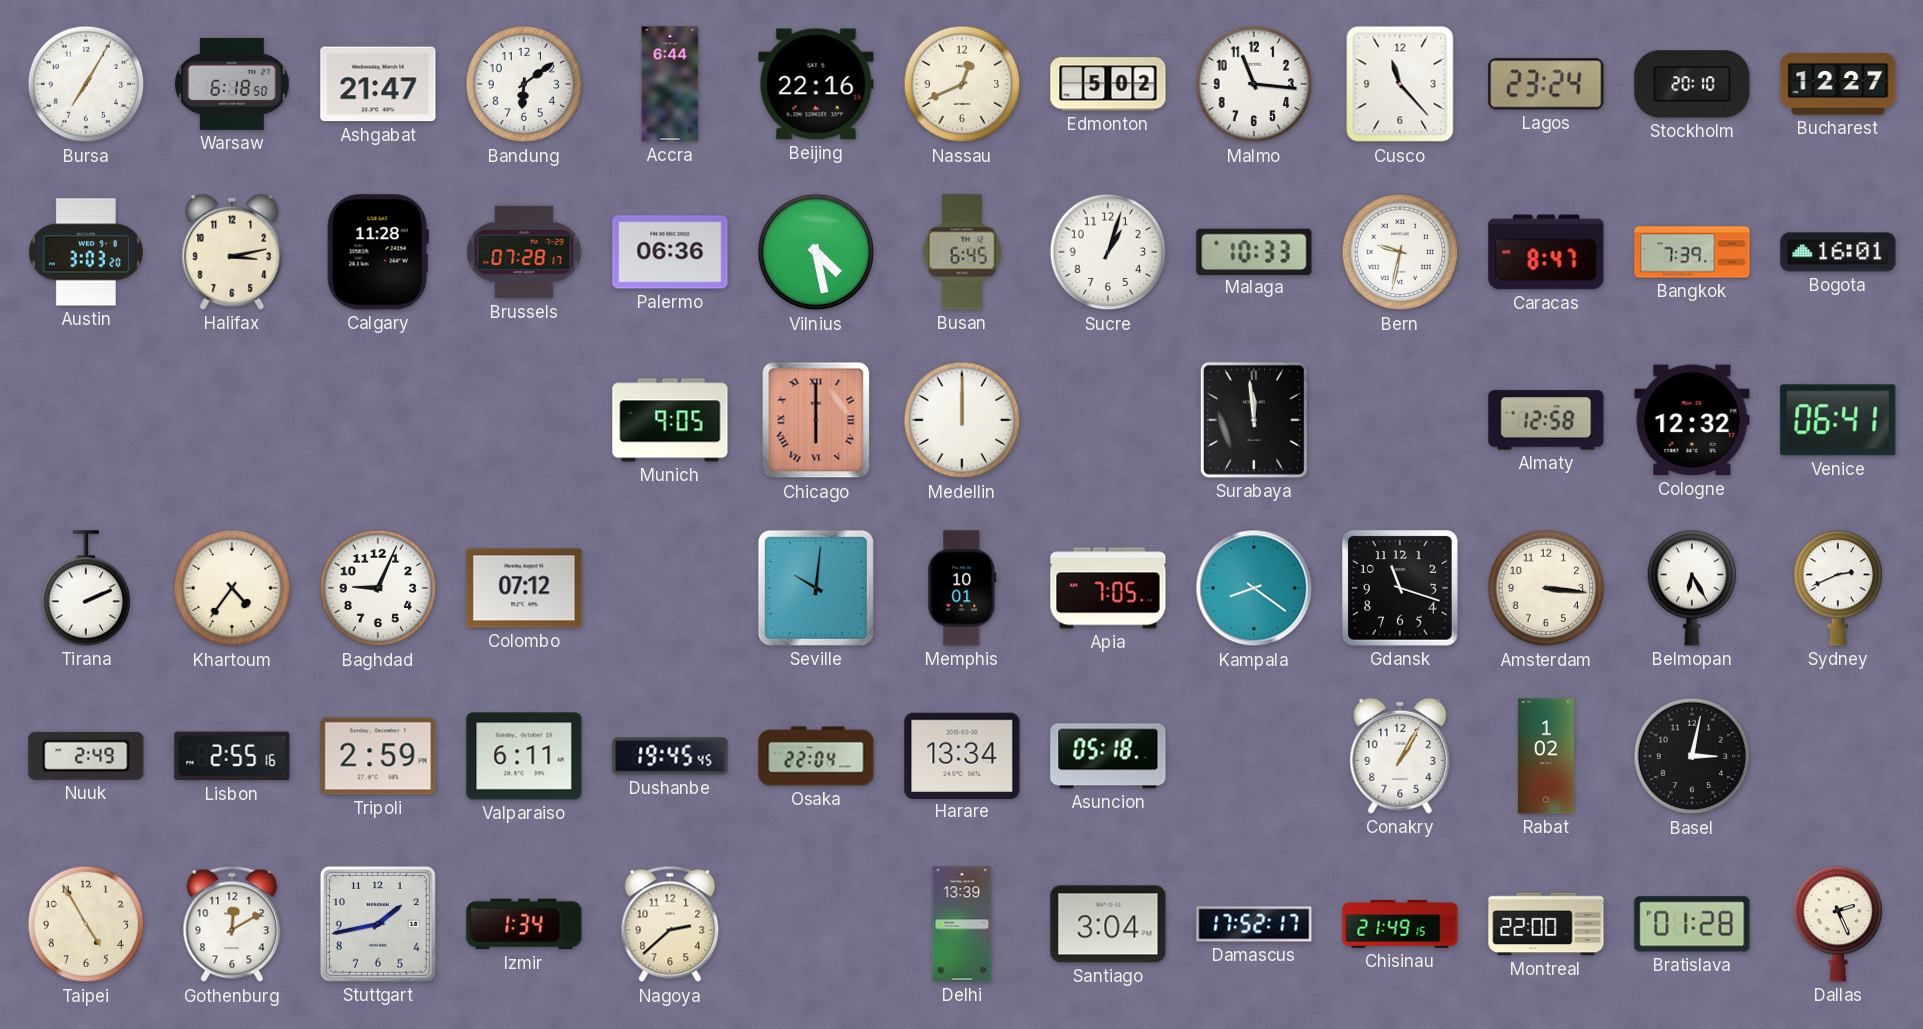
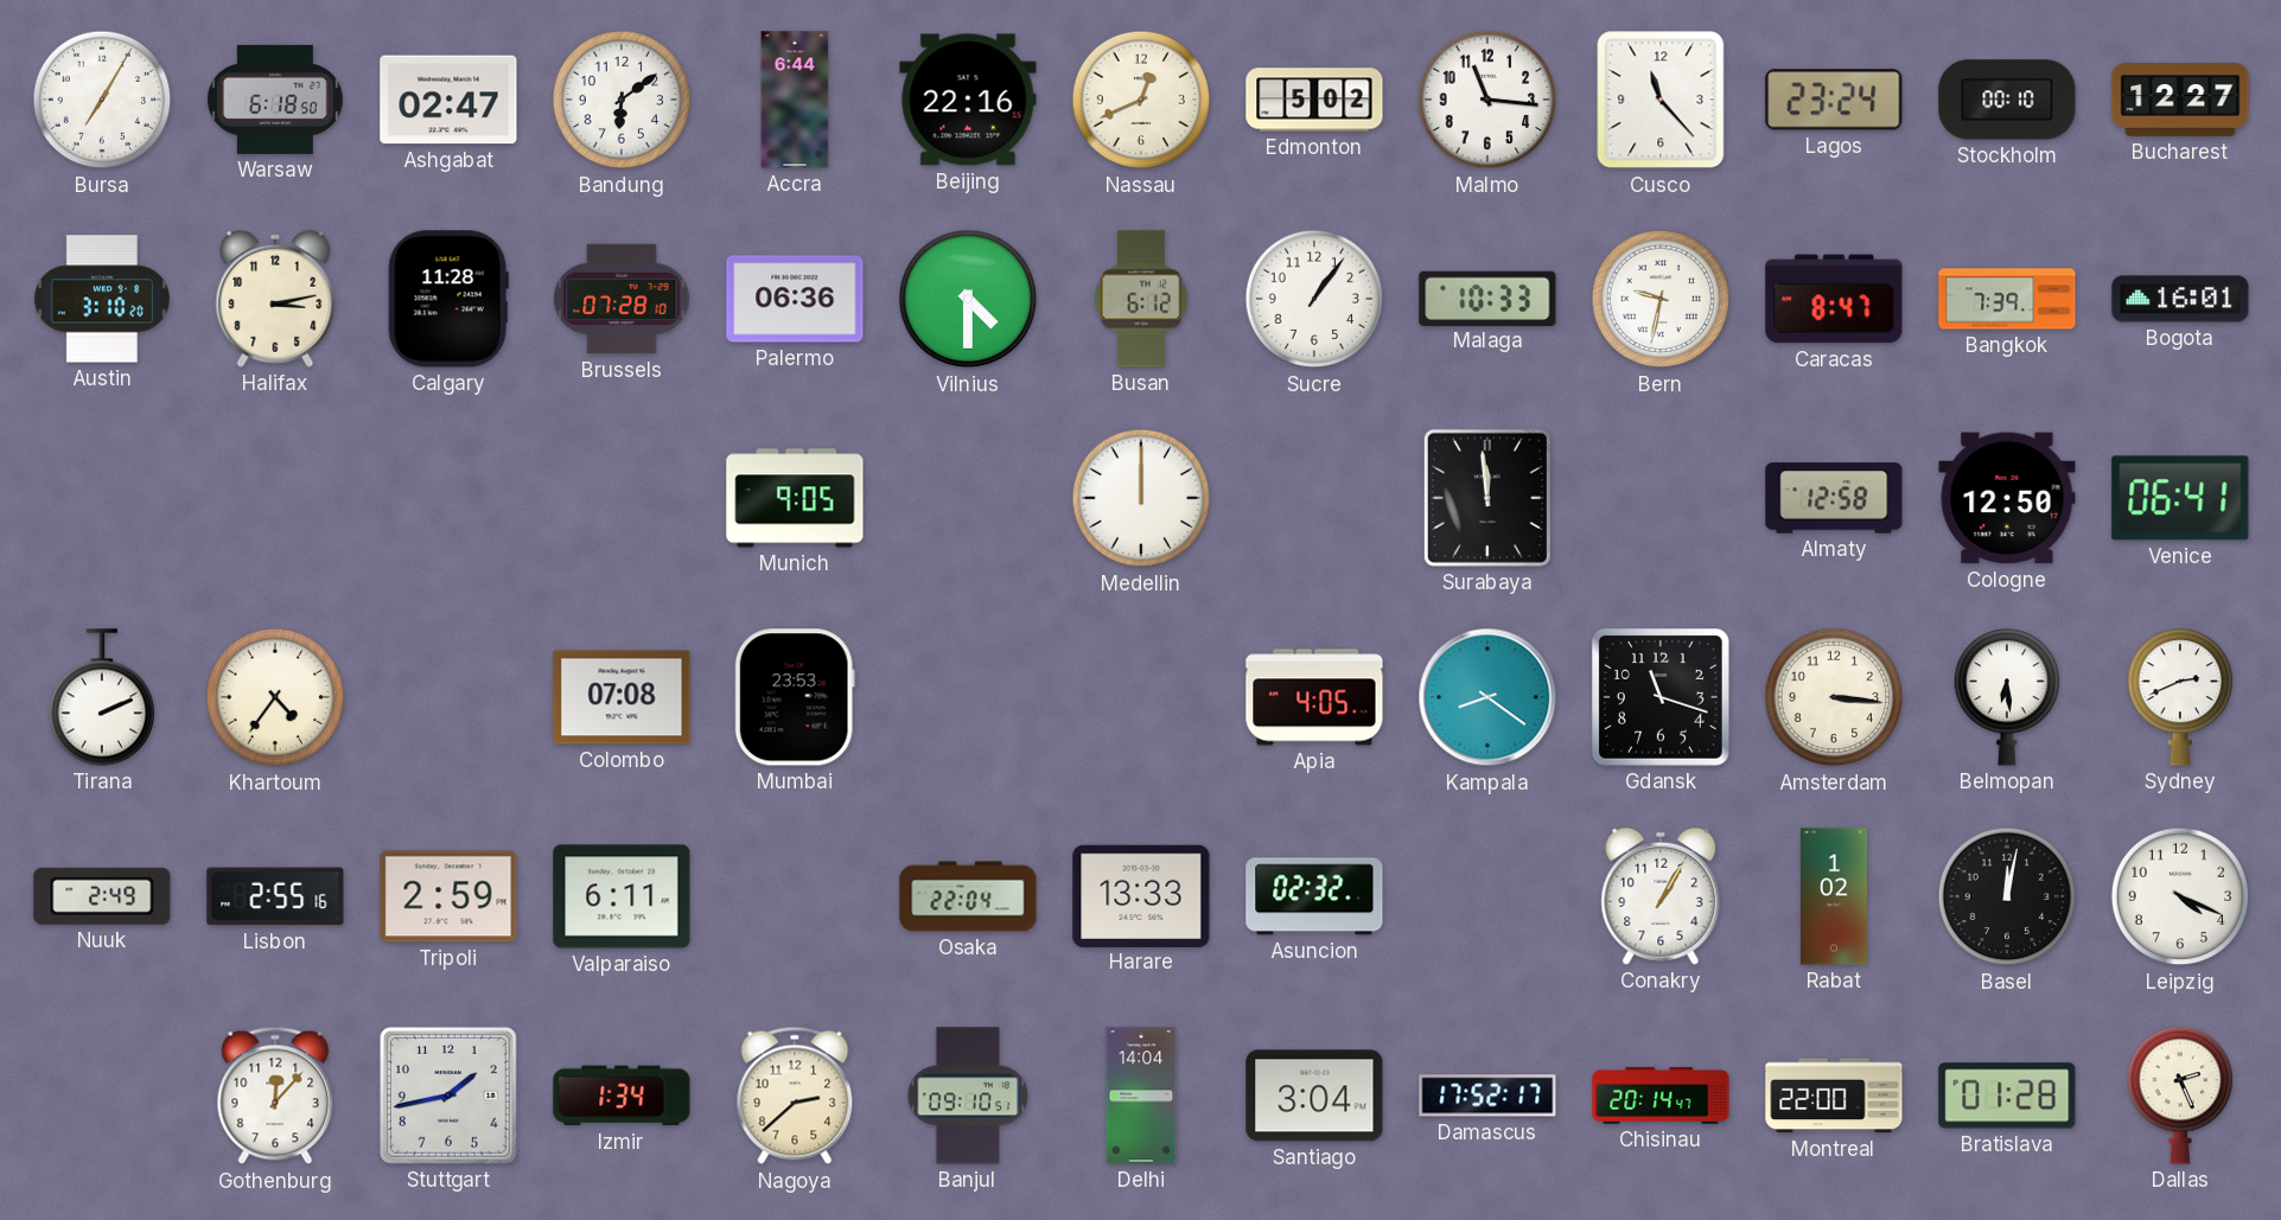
Ashgabat: 21:47 -> 02:47 (448, 100)
Stockholm: 20:10 -> 00:10 (2007, 100)
Austin: 3:03 -> 3:10 (102, 299)
Brussels: 07:28:17 -> 07:28:10 (622, 299)
Vilnius: 4:28 -> 4:30 (968, 299)
Busan: 6:45 -> 6:12 (1141, 299)
Sucre: 1:03 -> 1:06 (1314, 299)
Chicago: 6:00 -> none (816, 420)
Cologne: 12:32 -> 12:50 (2007, 498)
Baghdad: 9:04 -> none (378, 588)
Colombo: 07:12 -> 07:08 (622, 697)
Mumbai: none -> 23:53 (795, 697)
Seville: 10:01 -> none (816, 588)
Memphis: 10:01 -> none (962, 588)
Apia: 7:05 -> 4:05 (1314, 697)
Belmopan: 6:25 -> 6:29 (2007, 697)
Dushanbe: 19:45 -> none (670, 756)
Harare: 13:34 -> 13:33 (1141, 895)
Asuncion: 05:18 -> 02:32 (1314, 896)
Basel: 3:02 -> 12:02 (2007, 896)
Leipzig: none -> 4:19 (2180, 896)
Taipei: 4:55 -> none (86, 924)
Gothenburg: 12:10 -> 12:07 (275, 1096)
Banjul: none -> 09:10 (968, 1096)
Delhi: 13:39 -> 14:04 (1141, 1096)
Chisinau: 21:49 -> 20:14 (1661, 1096)
